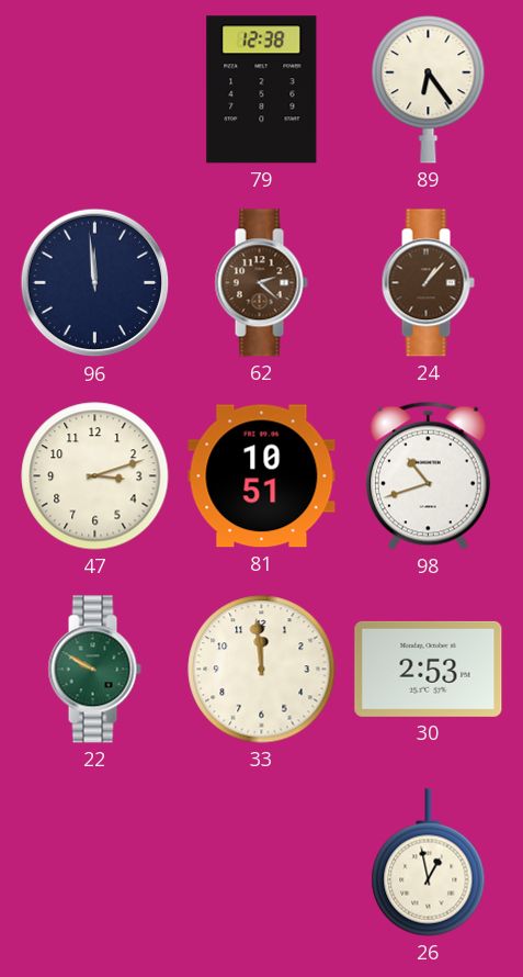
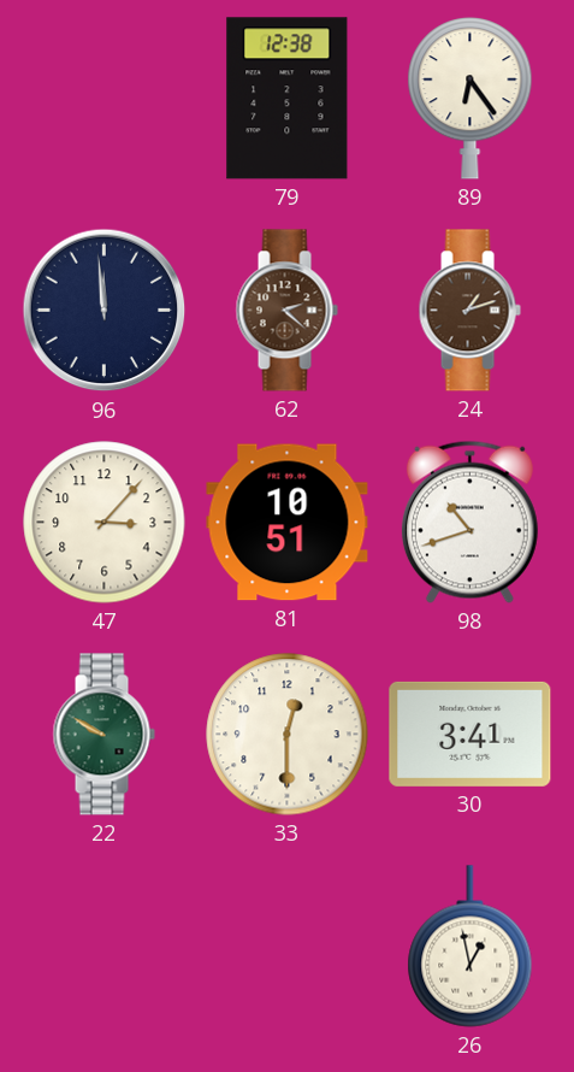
24: 1:07 -> 1:12 (469, 311)
47: 3:12 -> 3:07 (105, 523)
33: 11:59 -> 12:30 (288, 735)
30: 2:53 -> 3:41 (471, 734)
